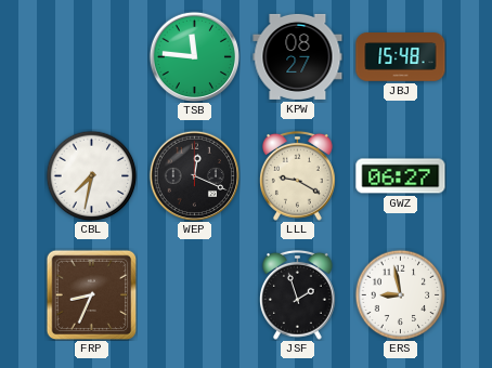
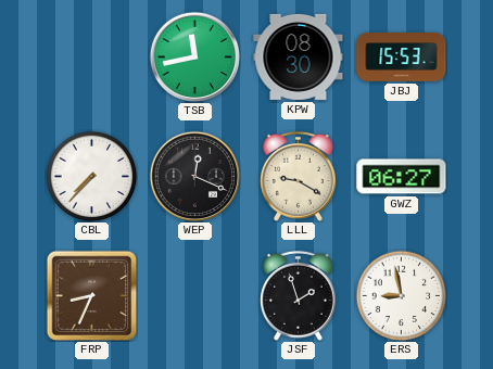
TSB: 11:46 -> 11:43 (194, 56)
KPW: 08:27 -> 08:30 (299, 56)
JBJ: 15:48 -> 15:53 (402, 58)
CBL: 7:32 -> 7:37 (91, 176)
